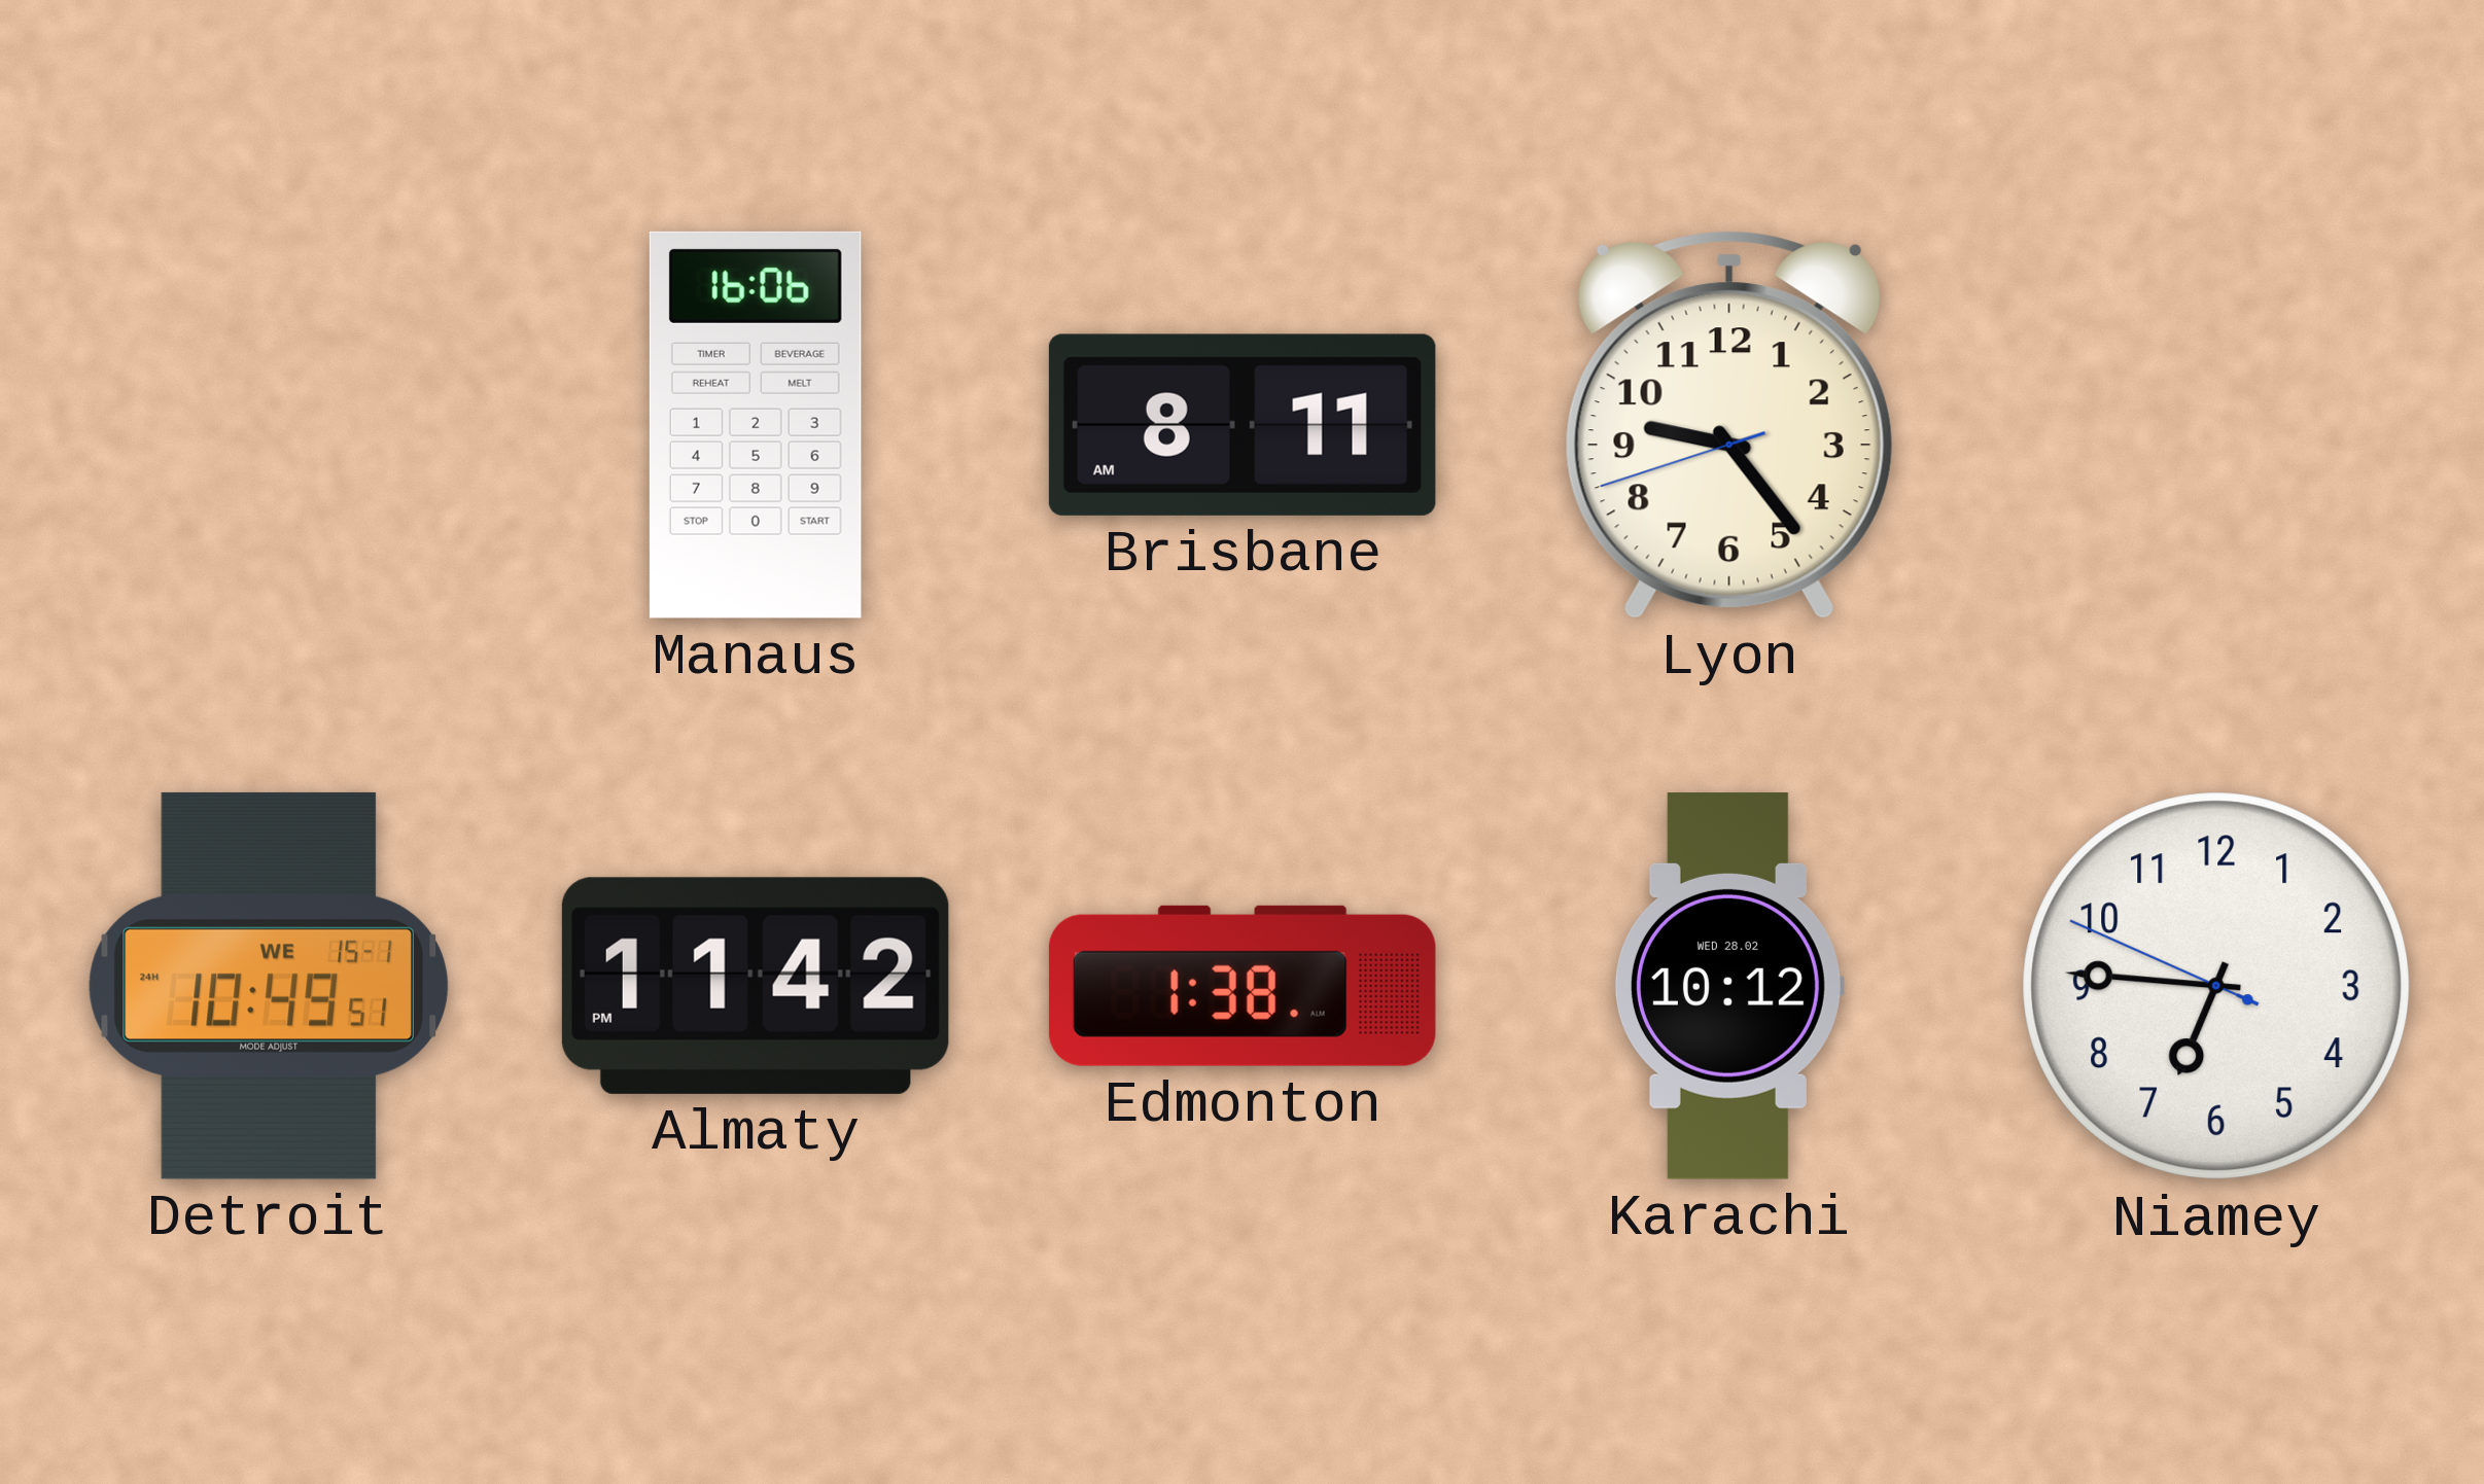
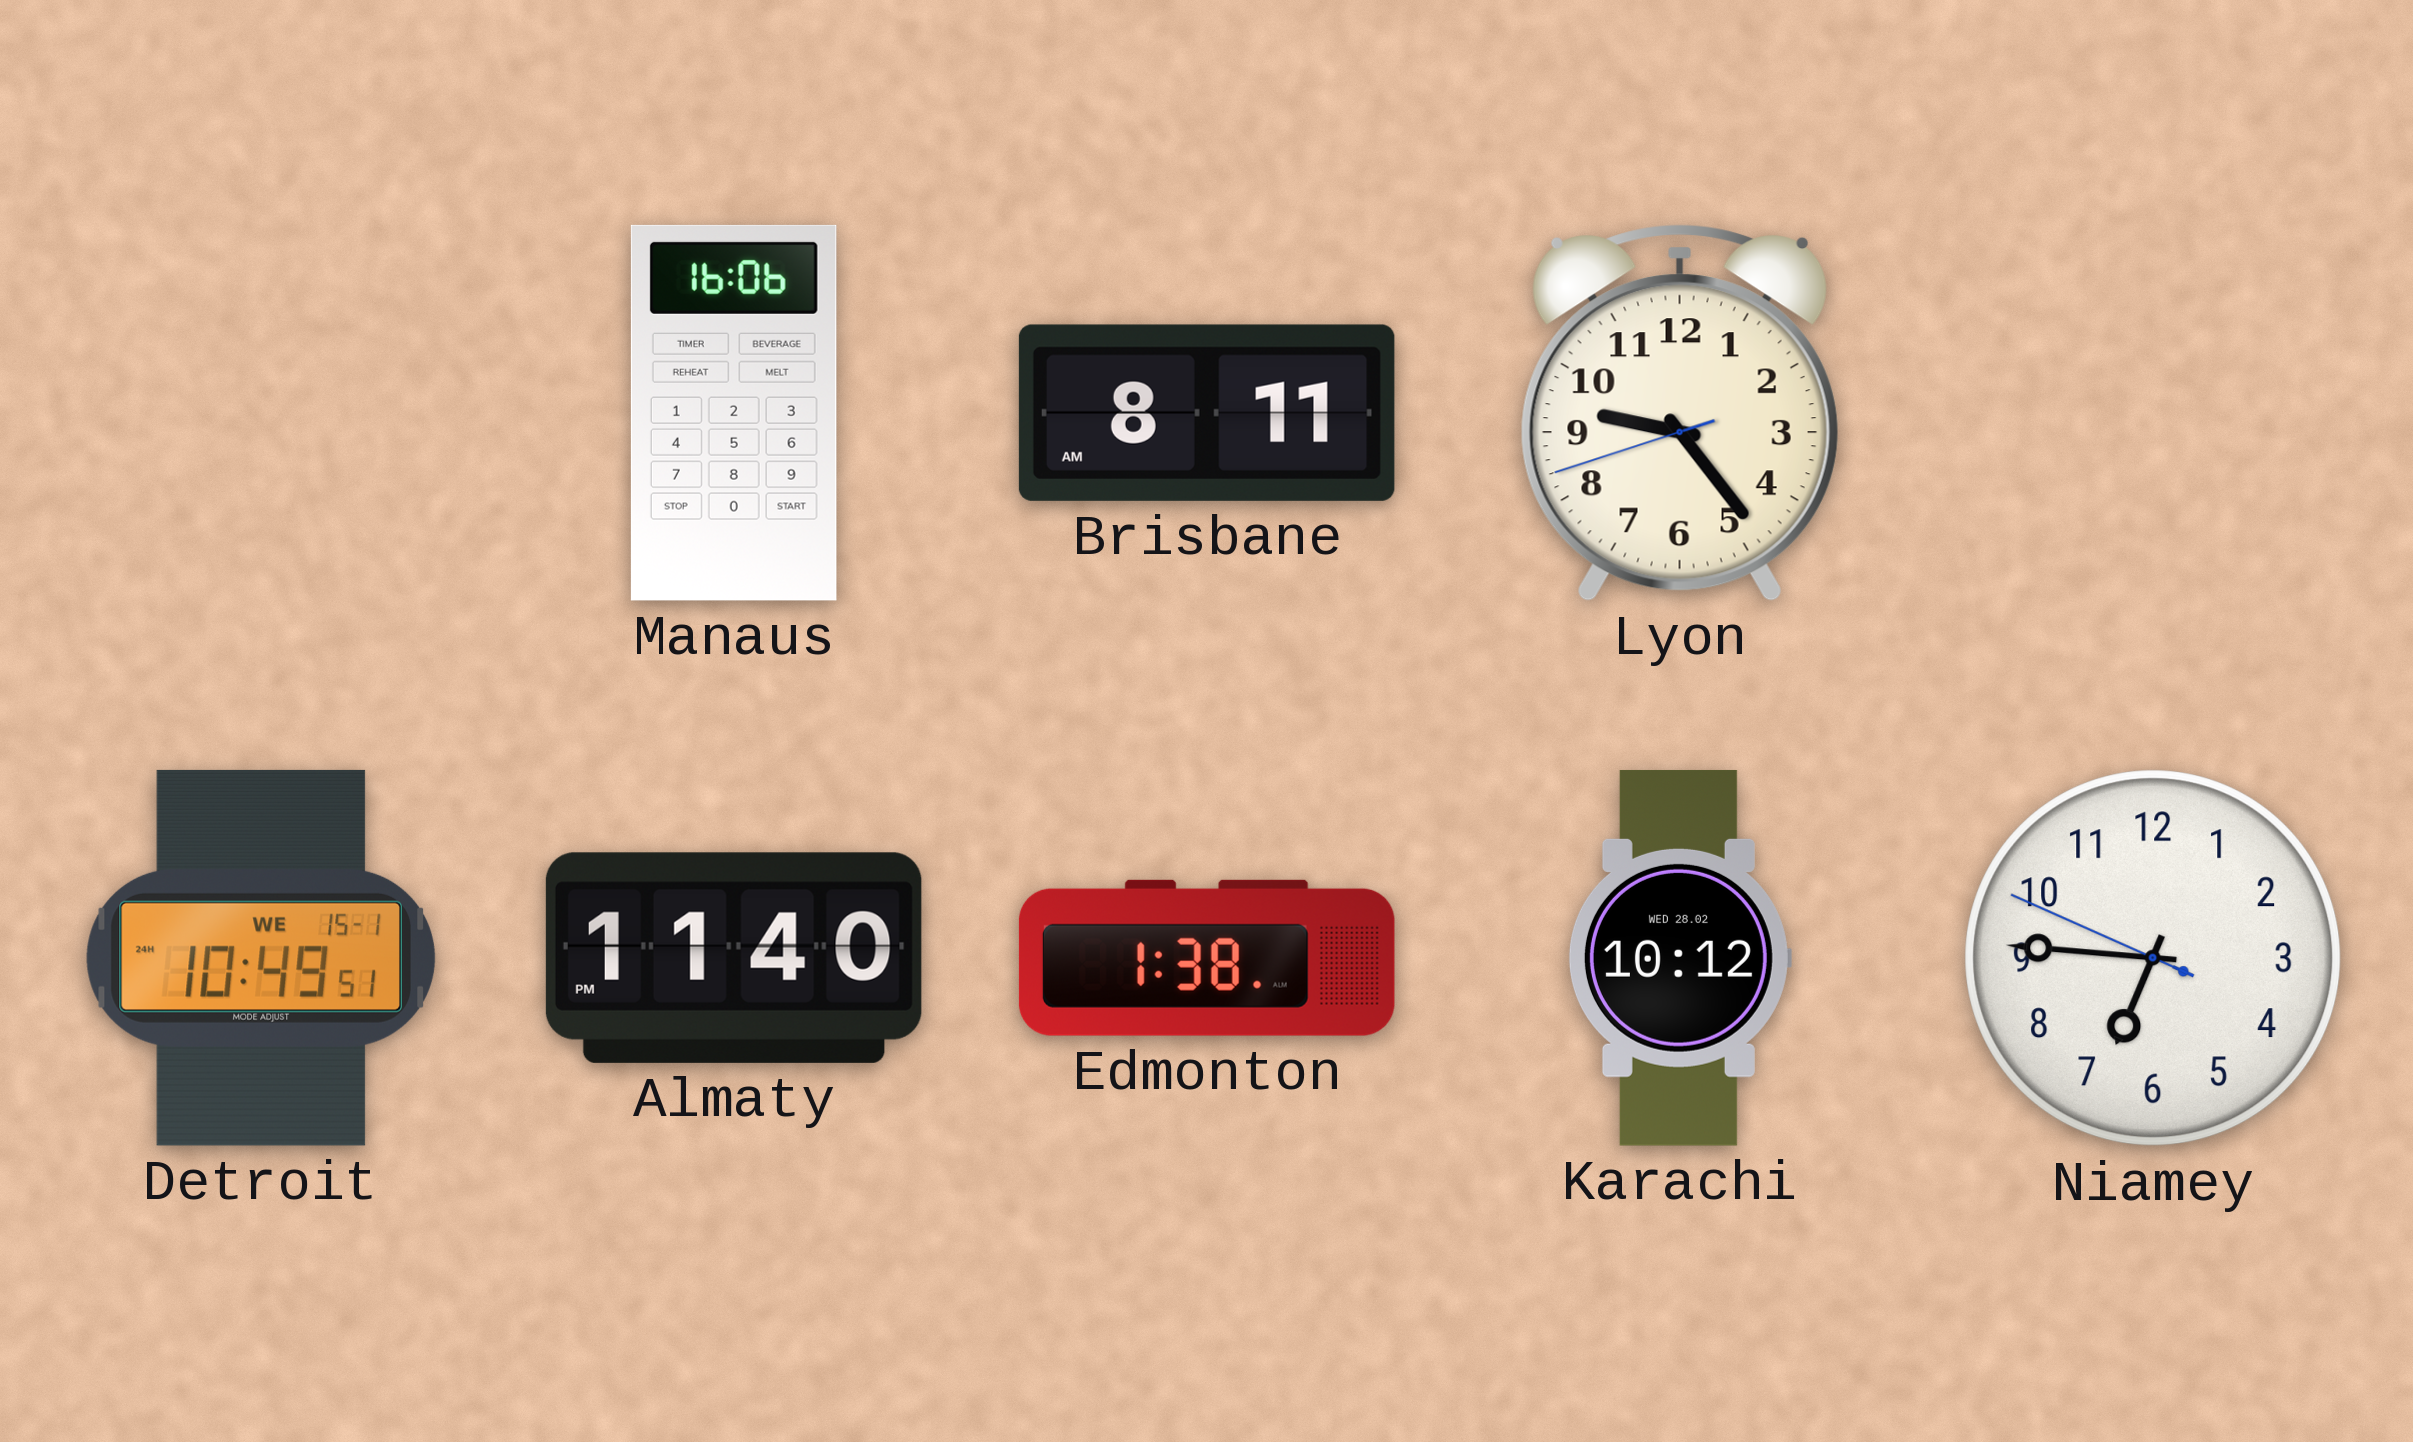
Almaty: 11:42 -> 11:40 (734, 958)
